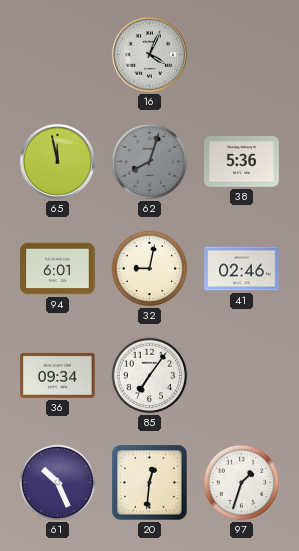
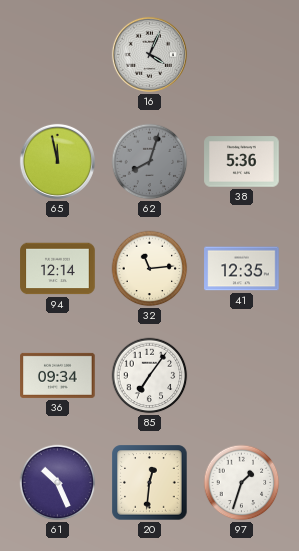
94: 6:01 -> 12:14 (58, 269)
32: 9:02 -> 11:14 (150, 269)
41: 02:46 -> 12:35 (242, 269)
